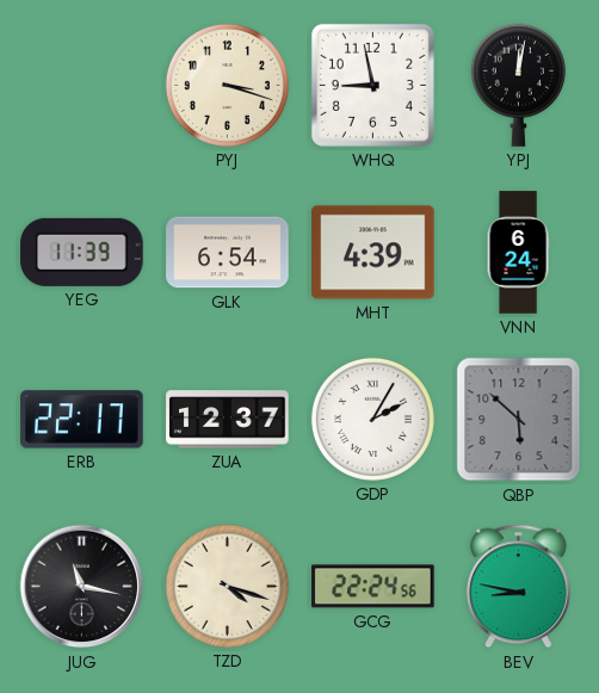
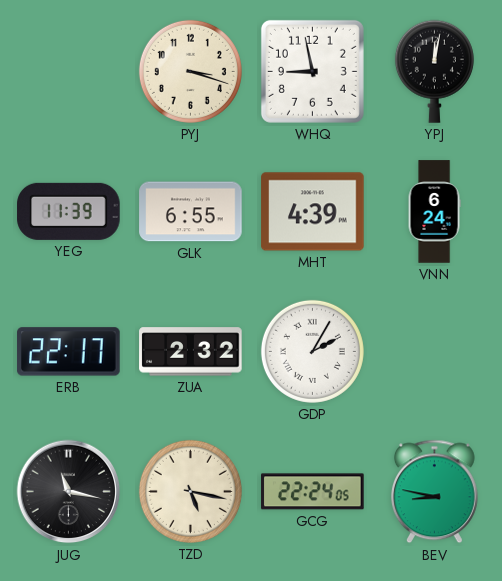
GLK: 6:54 -> 6:55 (191, 212)
ZUA: 12:37 -> 2:32 (191, 352)
QBP: 5:52 -> none (519, 420)
TZD: 4:18 -> 5:17 (190, 491)
GCG: 22:24:56 -> 22:24:05 (313, 492)
